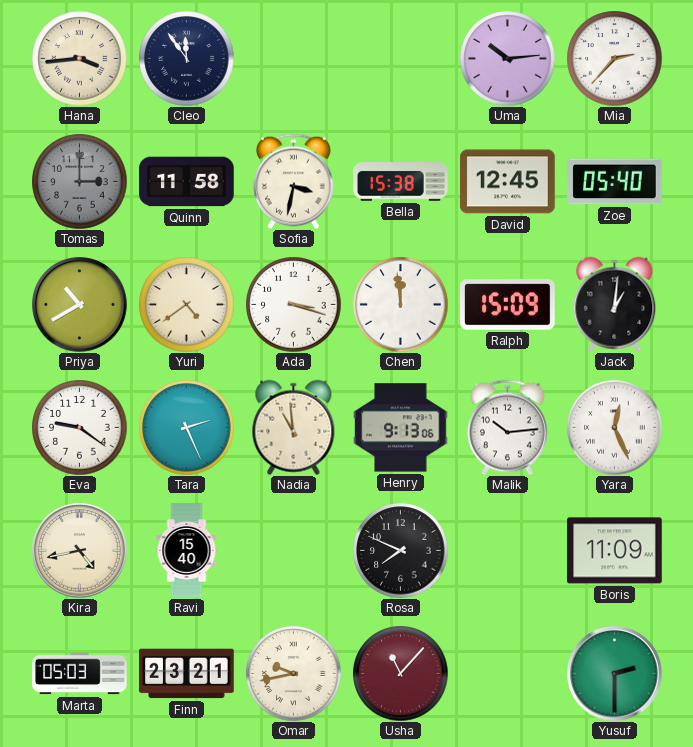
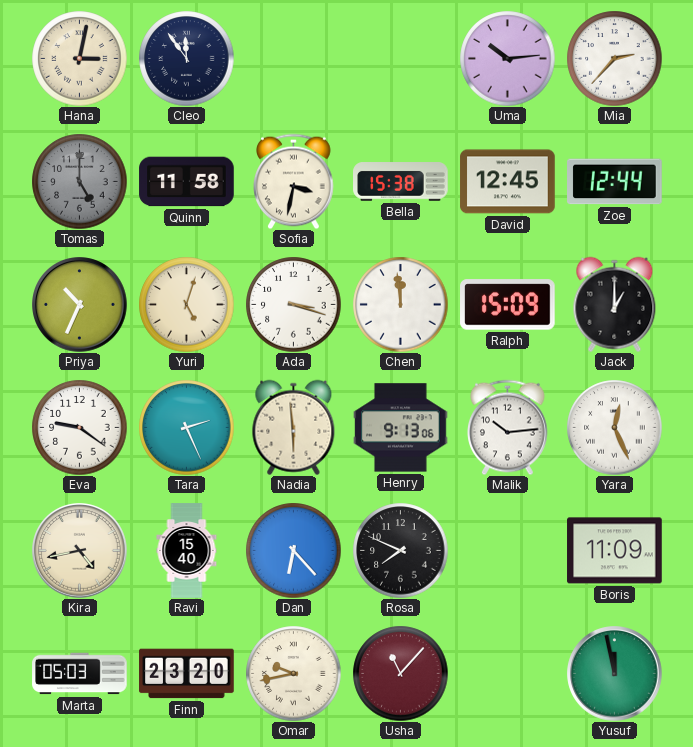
Hana: 3:44 -> 3:02 (79, 58)
Tomas: 3:00 -> 5:00 (79, 181)
Zoe: 05:40 -> 12:44 (615, 182)
Priya: 10:40 -> 10:34 (80, 305)
Yuri: 4:39 -> 5:03 (186, 304)
Jack: 1:01 -> 1:00 (615, 304)
Nadia: 10:59 -> 5:59 (294, 427)
Dan: none -> 6:23 (293, 550)
Finn: 23:21 -> 23:20 (187, 674)
Yusuf: 2:30 -> 11:58 (615, 674)
